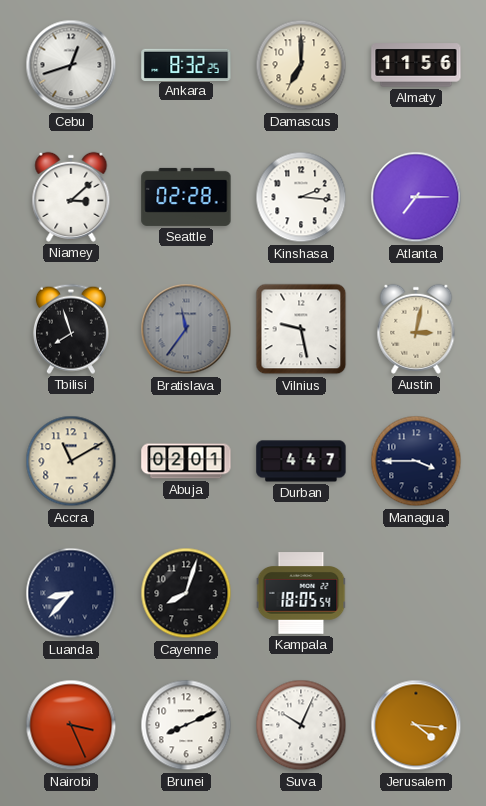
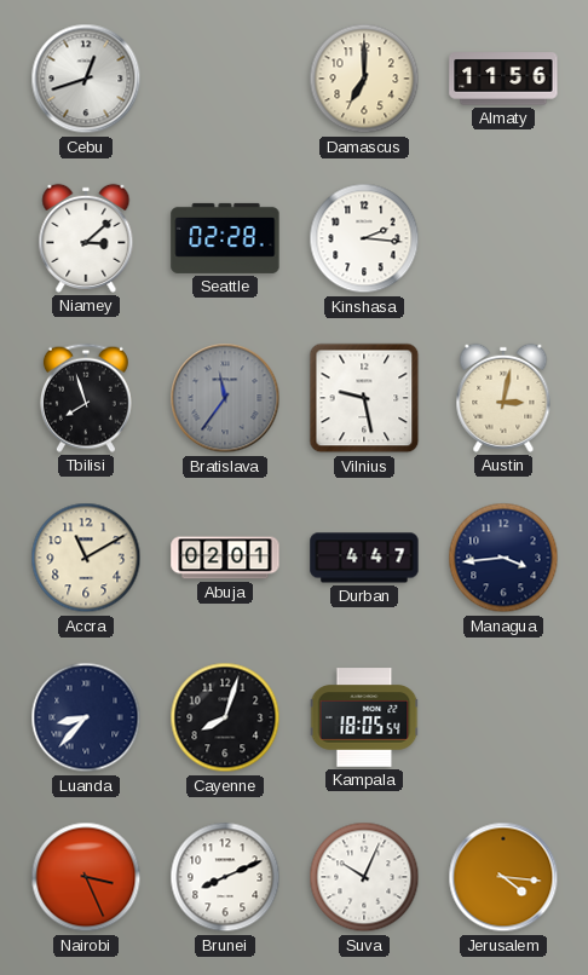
Ankara: 8:32 -> none (186, 64)
Atlanta: 7:15 -> none (416, 197)
Managua: 3:45 -> 3:44 (503, 558)
